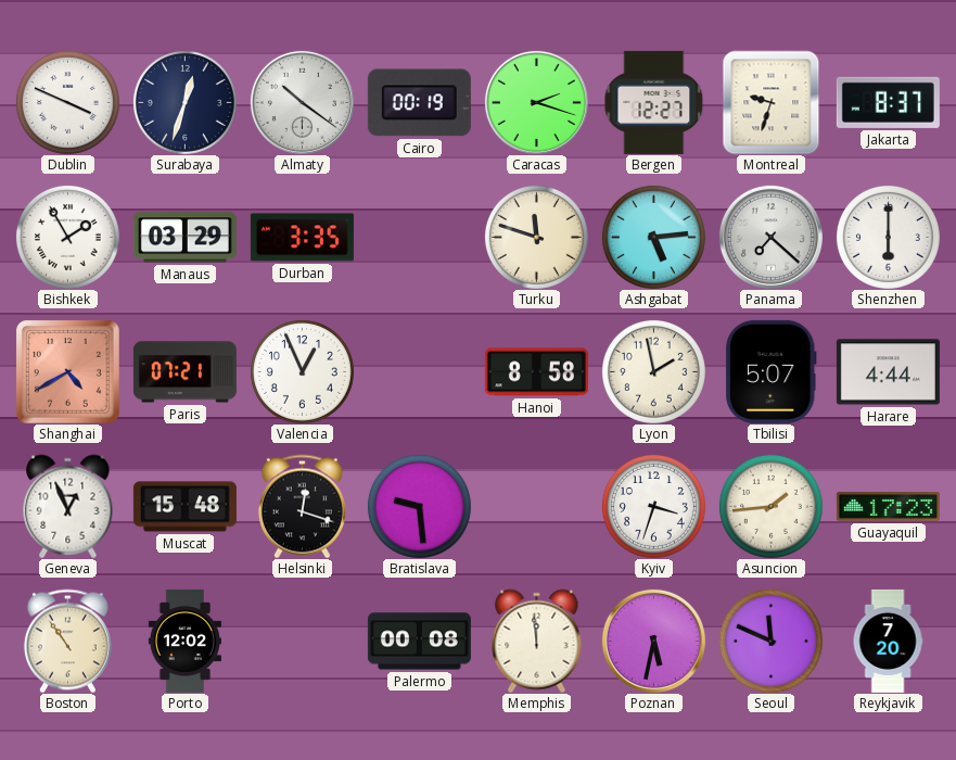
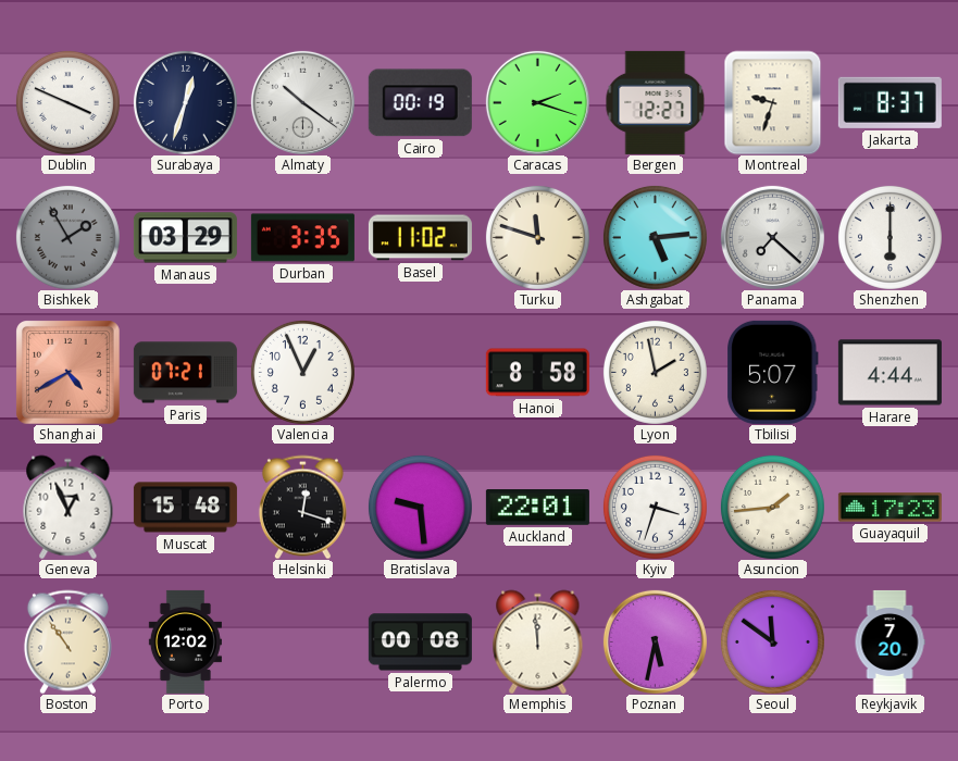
Bishkek dial: white -> grey (67, 237)
Basel: none -> 11:02 (420, 238)
Auckland: none -> 22:01 (537, 508)
Seoul: 11:49 -> 11:51 (772, 641)
